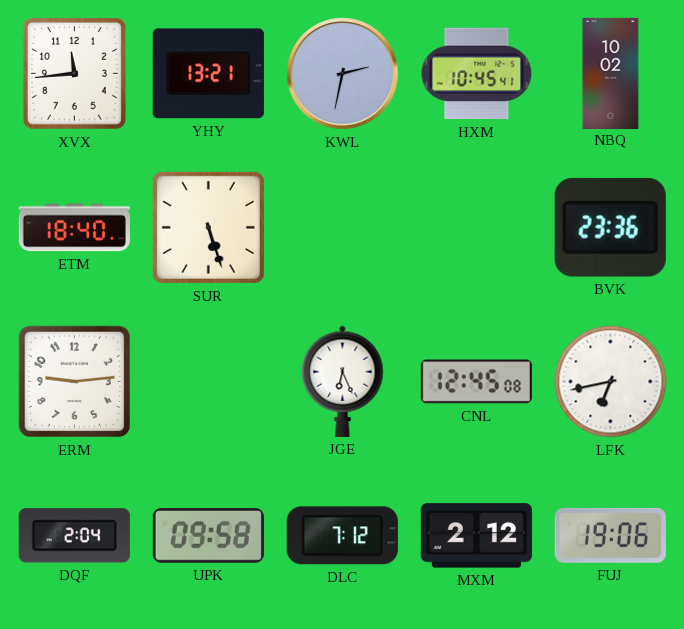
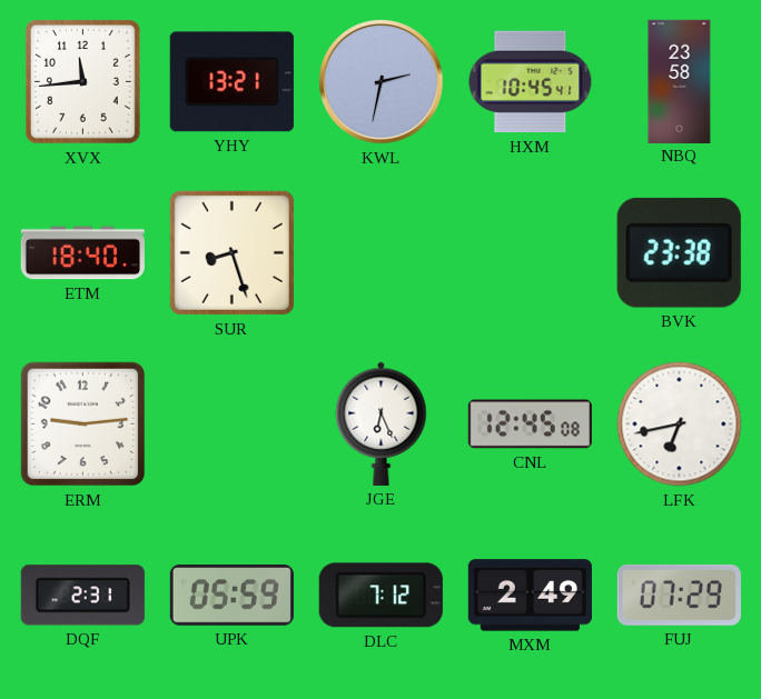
NBQ: 10:02 -> 23:58 (680, 81)
SUR: 5:27 -> 8:27 (231, 252)
BVK: 23:36 -> 23:38 (679, 252)
DQF: 2:04 -> 2:31 (82, 596)
UPK: 09:58 -> 05:59 (231, 596)
MXM: 2:12 -> 2:49 (530, 596)
FUJ: 19:06 -> 07:29 (679, 595)
